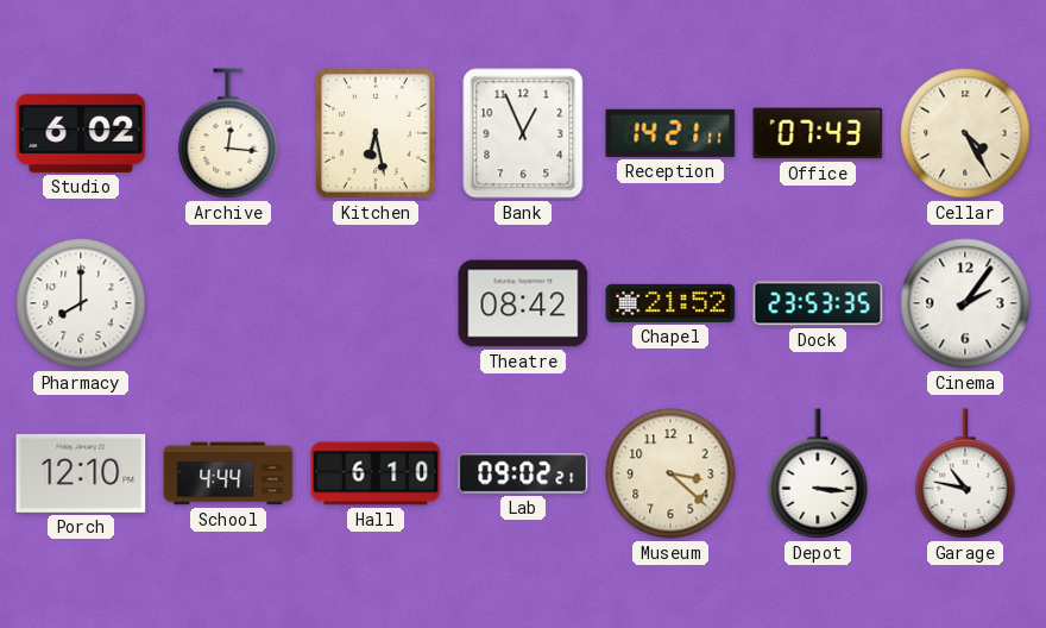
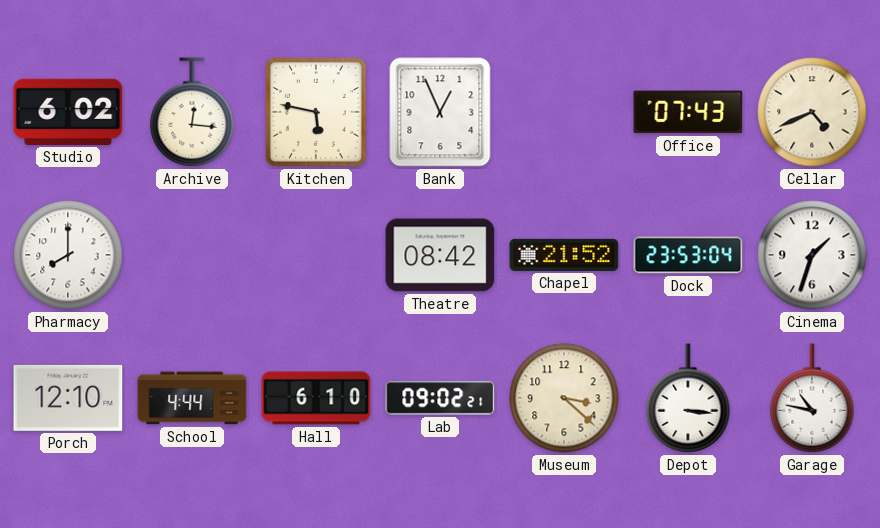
Kitchen: 6:28 -> 5:47 (316, 113)
Reception: 14:21 -> none (670, 133)
Cellar: 4:25 -> 4:41 (812, 112)
Dock: 23:53:35 -> 23:53:04 (688, 255)
Cinema: 2:06 -> 1:33 (812, 255)
